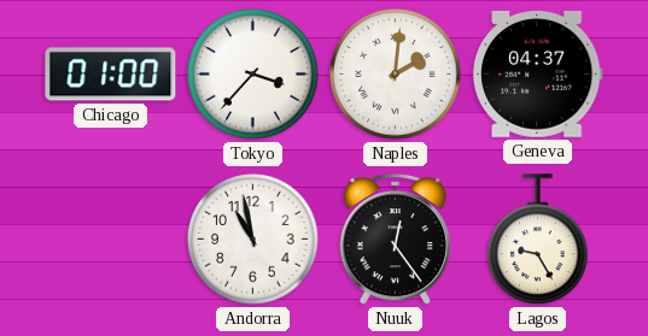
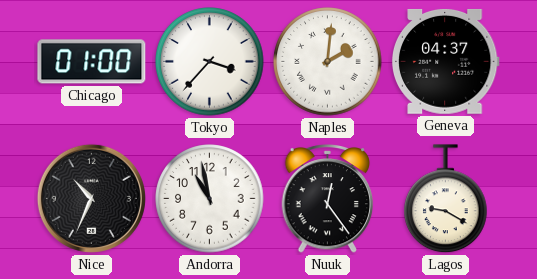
Nice: none -> 10:34 (91, 198)
Lagos: 9:25 -> 9:20 (446, 199)
